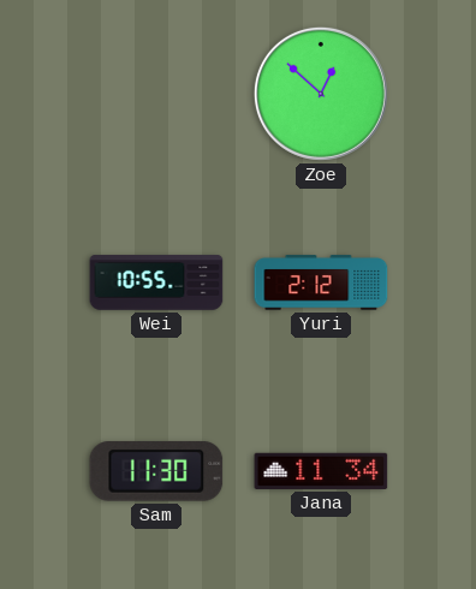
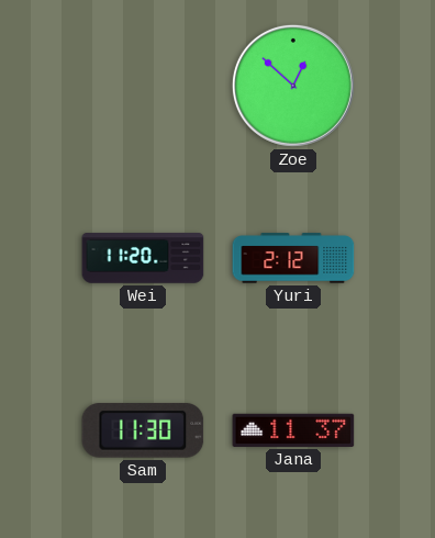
Wei: 10:55 -> 11:20 (143, 258)
Jana: 11:34 -> 11:37 (293, 430)
